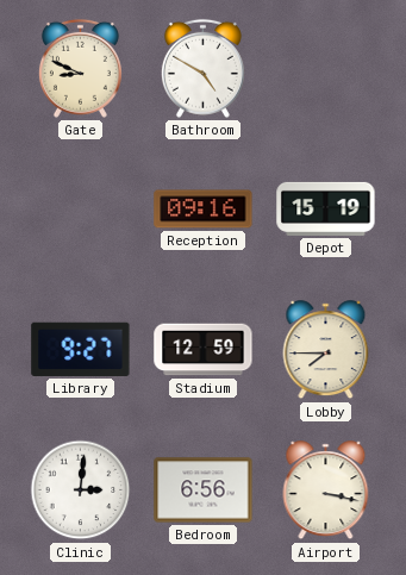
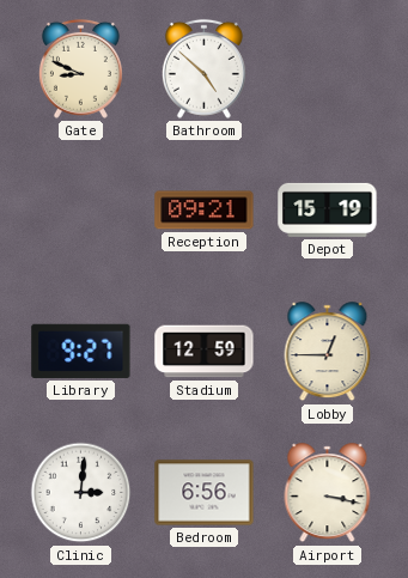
Bathroom: 4:50 -> 4:52 (203, 68)
Reception: 09:16 -> 09:21 (205, 211)
Lobby: 7:45 -> 12:45 (328, 352)
